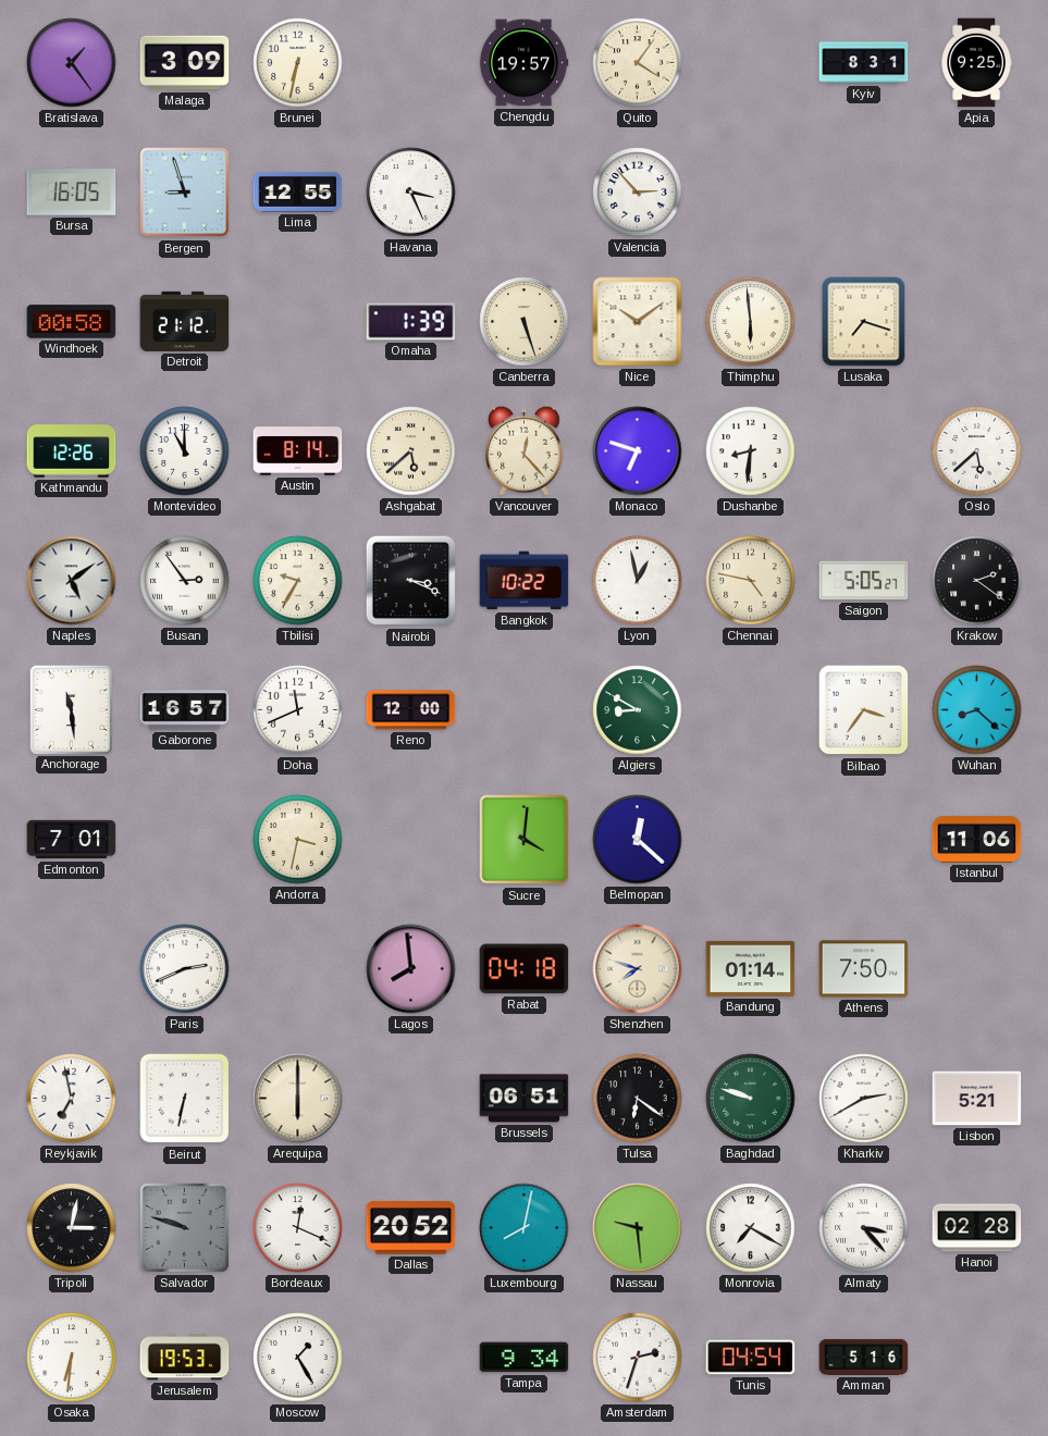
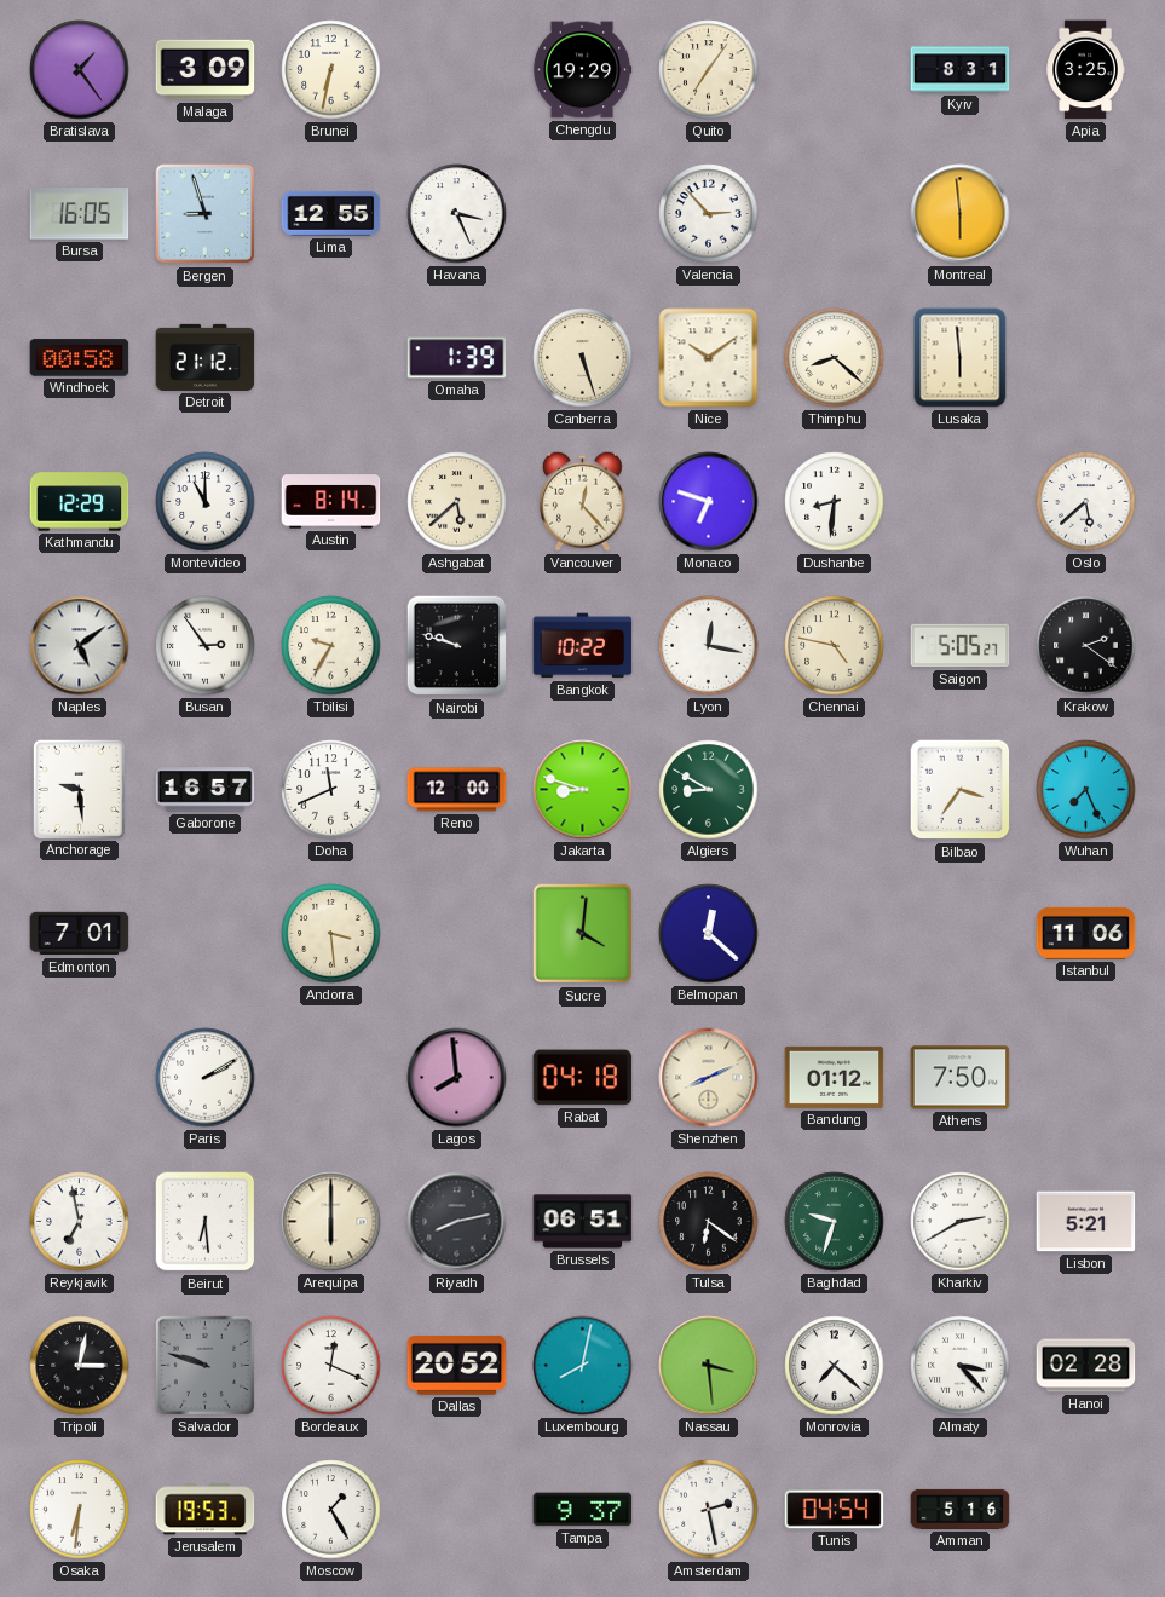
Chengdu: 19:57 -> 19:29 (582, 70)
Quito: 4:06 -> 7:06 (709, 70)
Apia: 9:25 -> 3:25 (1085, 70)
Montreal: none -> 5:59 (961, 214)
Thimphu: 5:59 -> 8:22 (835, 358)
Lusaka: 7:18 -> 5:59 (961, 358)
Kathmandu: 12:26 -> 12:29 (80, 502)
Nairobi: 3:19 -> 9:48 (457, 646)
Lyon: 12:58 -> 12:17 (709, 646)
Anchorage: 11:29 -> 9:29 (79, 789)
Jakarta: none -> 8:48 (583, 790)
Wuhan: 8:22 -> 7:26 (1086, 790)
Andorra: 3:32 -> 3:29 (331, 934)
Paris: 2:41 -> 2:10 (206, 1078)
Shenzhen: 7:48 -> 8:11 (709, 1078)
Bandung: 01:14 -> 01:12 (835, 1077)
Beirut: 6:32 -> 6:29 (206, 1222)
Riyadh: none -> 8:13 (457, 1222)
Baghdad: 9:48 -> 9:33 (835, 1222)
Nassau: 9:29 -> 3:29 (709, 1366)
Monrovia: 7:20 -> 7:22 (835, 1366)
Tampa: 9:34 -> 9:37 (583, 1510)
Amsterdam: 2:33 -> 2:28 (709, 1510)
